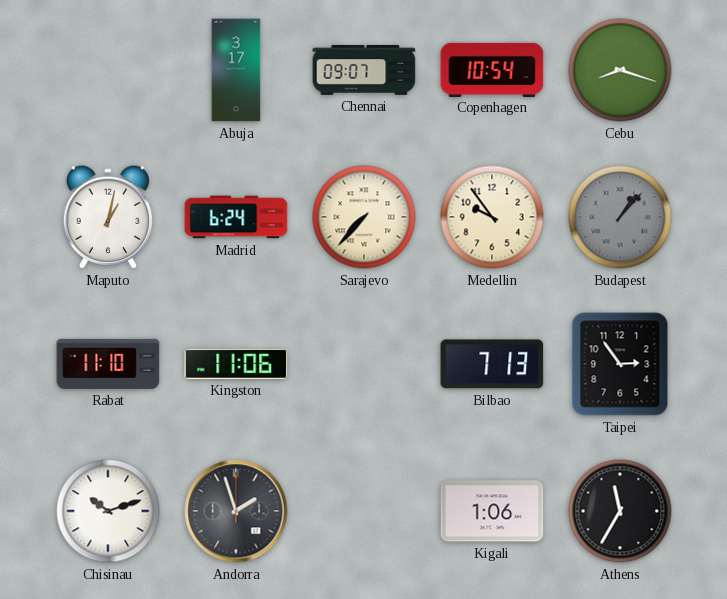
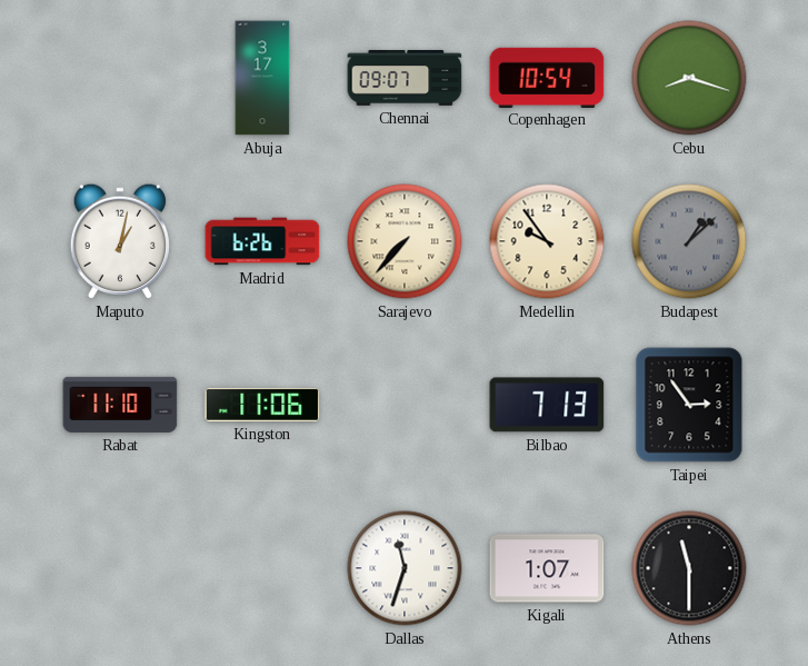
Madrid: 6:24 -> 6:26 (262, 241)
Budapest: 1:07 -> 1:08 (689, 241)
Chisinau: 10:12 -> none (108, 511)
Andorra: 1:57 -> none (236, 511)
Dallas: none -> 11:33 (405, 568)
Kigali: 1:06 -> 1:07 (547, 568)
Athens: 11:35 -> 11:30 (689, 568)
